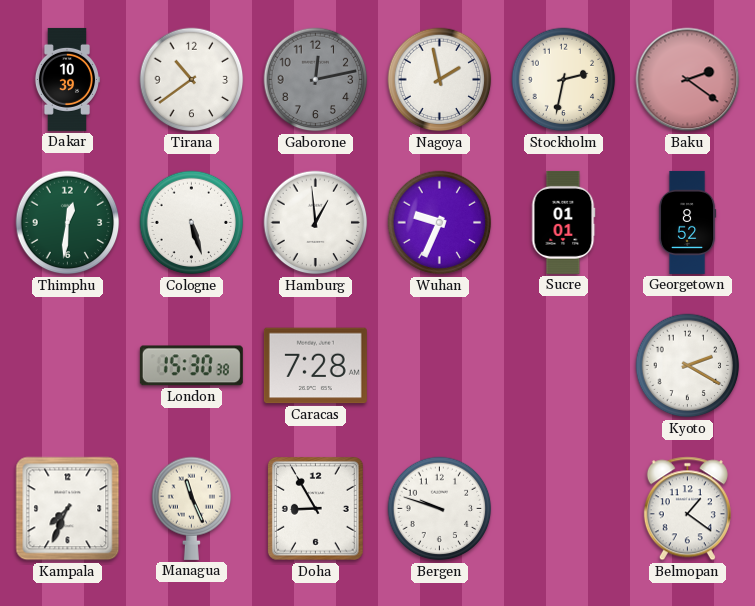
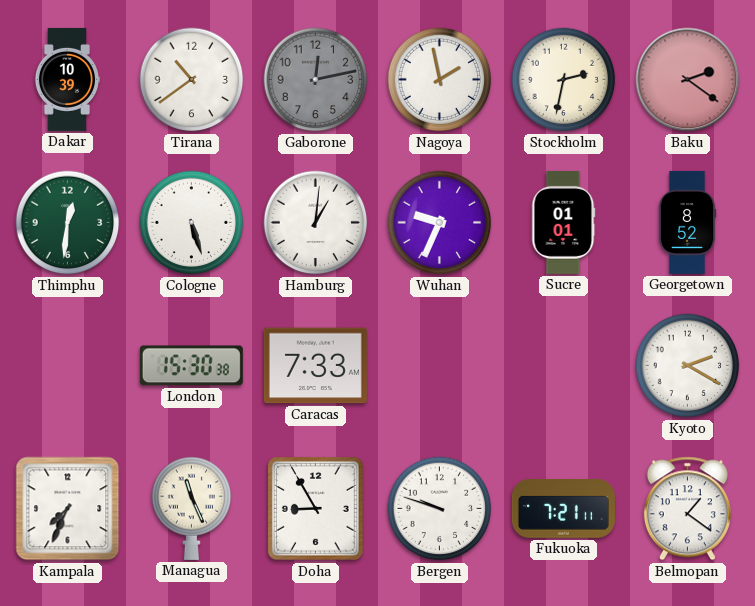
Hamburg: 12:59 -> 1:01 (316, 223)
Caracas: 7:28 -> 7:33 (315, 366)
Fukuoka: none -> 7:21 (563, 509)
